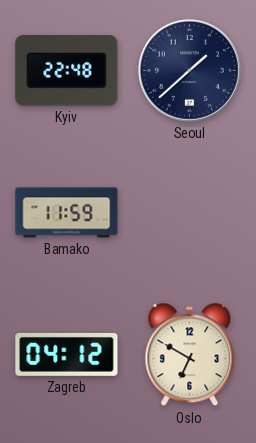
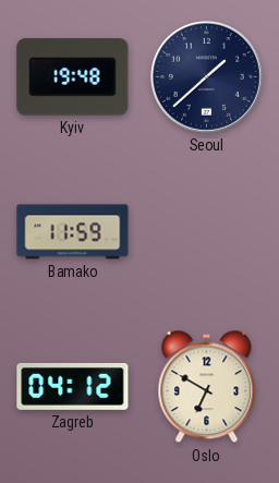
Kyiv: 22:48 -> 19:48 (73, 77)
